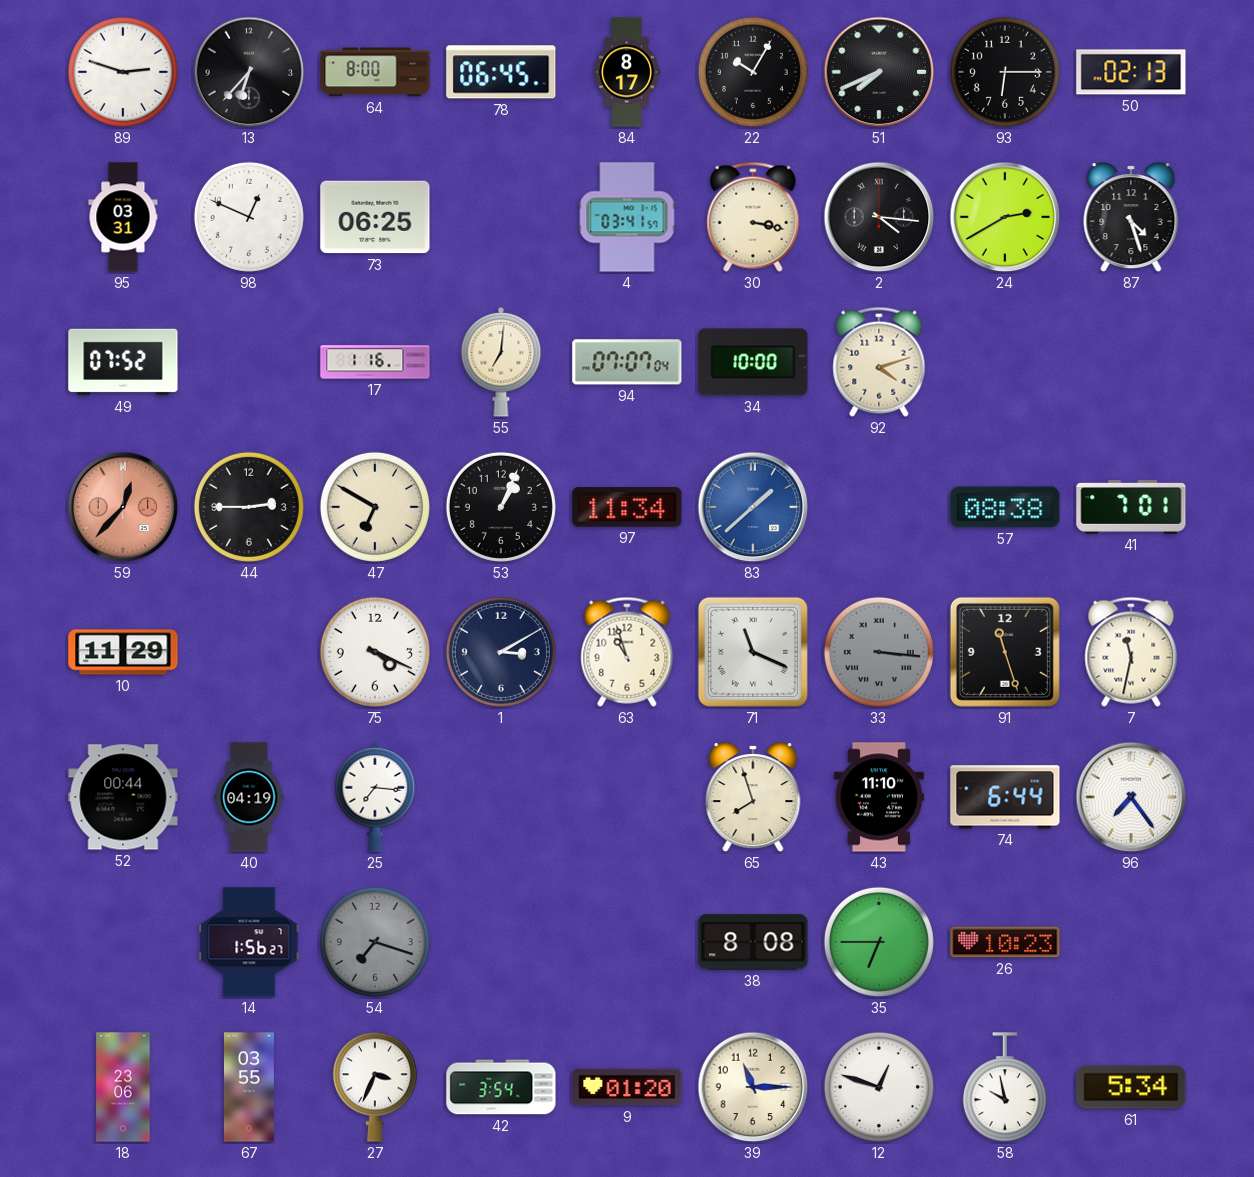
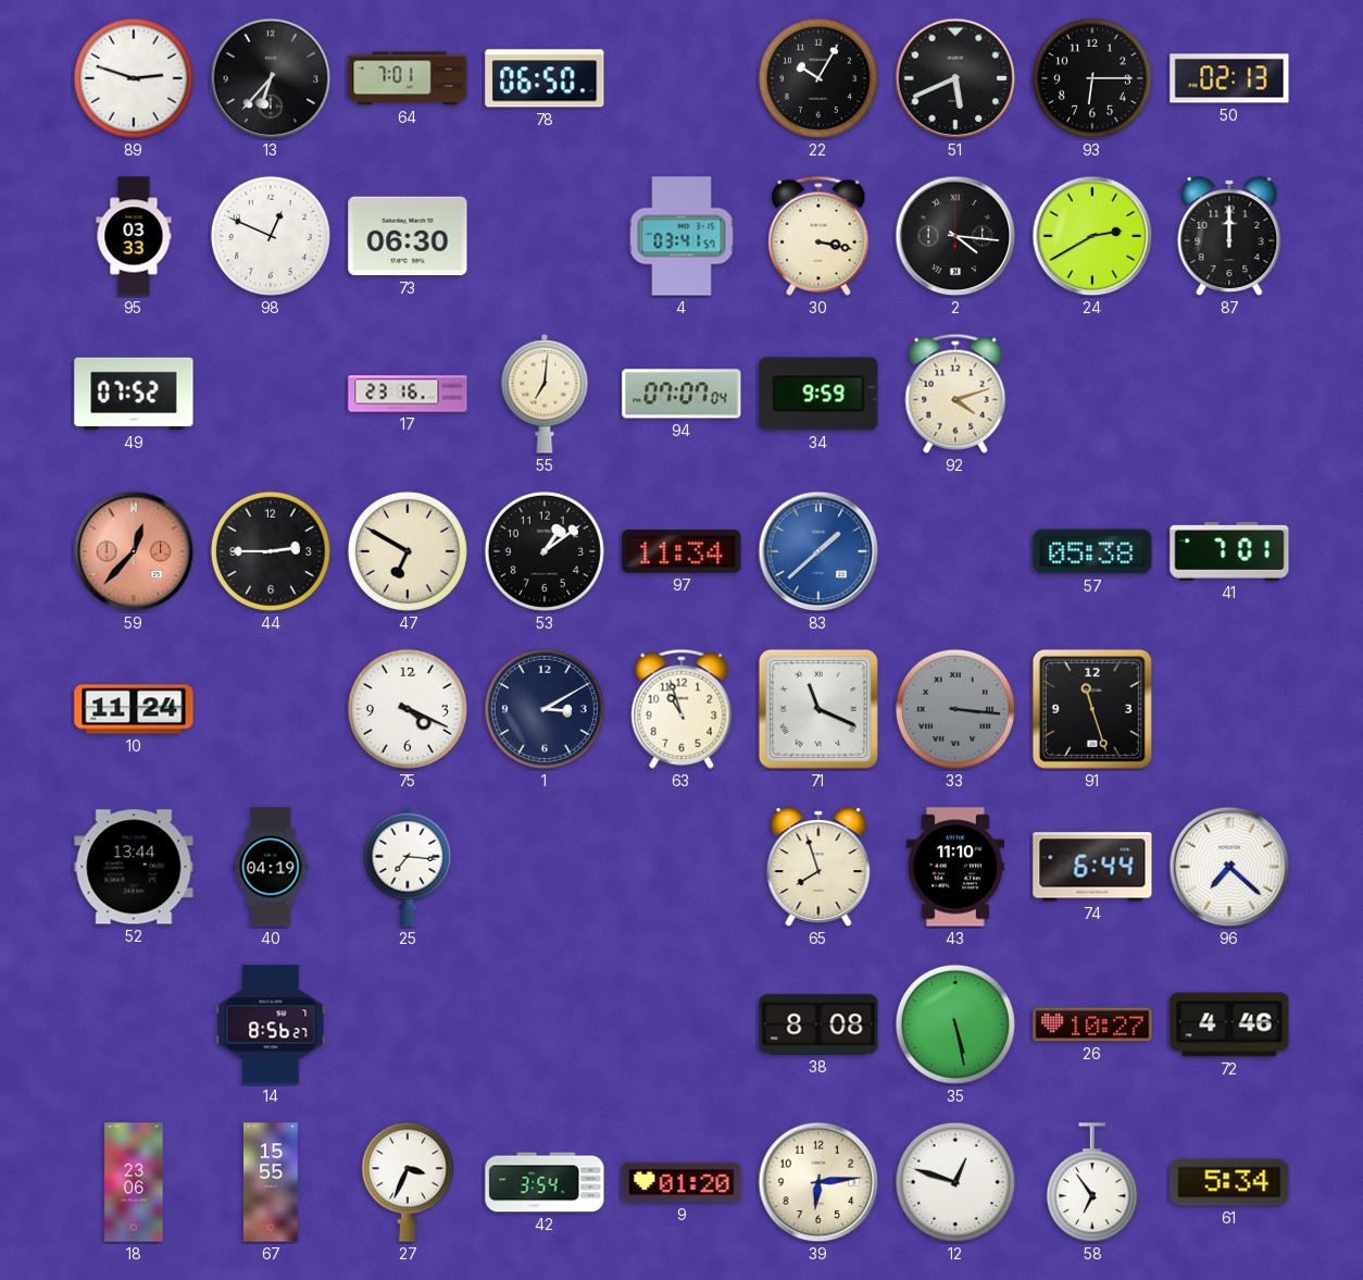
64: 8:00 -> 7:01 (408, 78)
78: 06:45 -> 06:50 (545, 78)
84: 8:17 -> none (627, 72)
51: 7:41 -> 5:41 (955, 78)
95: 03:31 -> 03:33 (134, 236)
73: 06:25 -> 06:30 (408, 236)
87: 4:27 -> 12:00 (1229, 237)
17: 1:16 -> 23:16 (408, 394)
34: 10:00 -> 9:59 (818, 394)
53: 1:04 -> 1:09 (545, 551)
57: 08:38 -> 05:38 (1092, 551)
10: 11:29 -> 11:24 (134, 709)
7: 11:32 -> none (1131, 652)
52: 00:44 -> 13:44 (134, 867)
96: 7:24 -> 7:22 (1229, 867)
14: 1:56 -> 8:56 (271, 1024)
54: 7:18 -> none (375, 942)
35: 6:45 -> 5:28 (955, 1024)
26: 10:23 -> 10:27 (1092, 1024)
72: none -> 4:46 (1229, 1024)
67: 03:55 -> 15:55 (271, 1182)
39: 11:15 -> 6:14 (818, 1182)
58: 9:58 -> 6:54 (1092, 1183)
